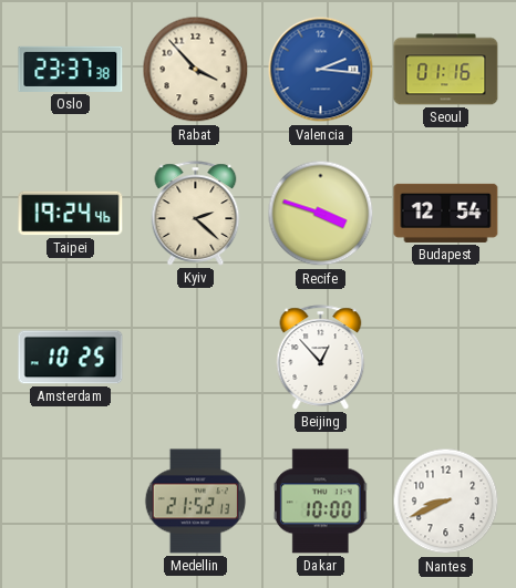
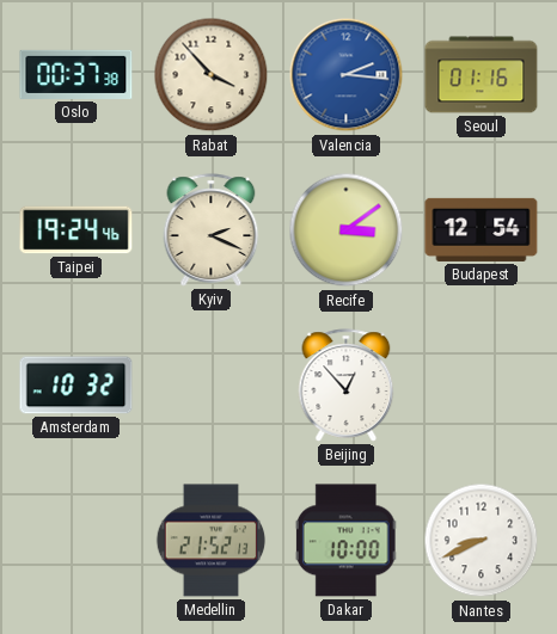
Oslo: 23:37 -> 00:37 (76, 74)
Kyiv: 2:22 -> 2:19 (212, 230)
Recife: 3:48 -> 3:09 (347, 230)
Amsterdam: 10:25 -> 10:32 (76, 386)
